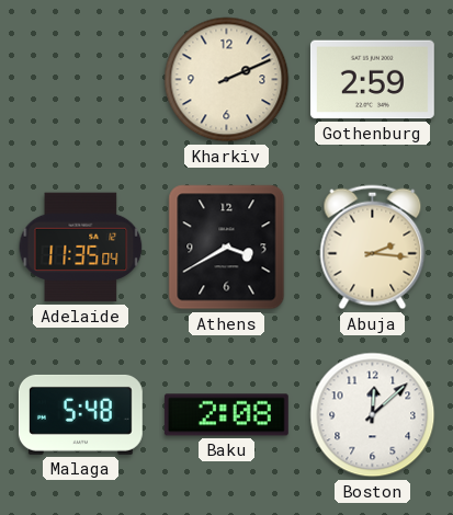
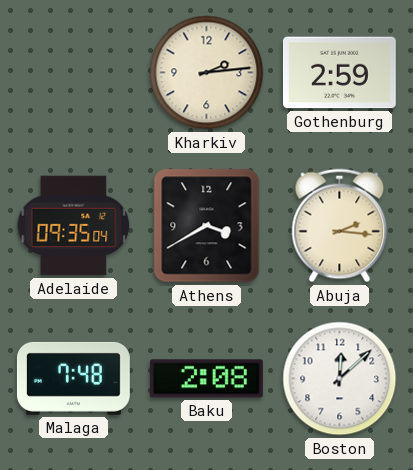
Kharkiv: 2:11 -> 2:14 (207, 73)
Adelaide: 11:35 -> 09:35 (74, 226)
Malaga: 5:48 -> 7:48 (73, 378)
